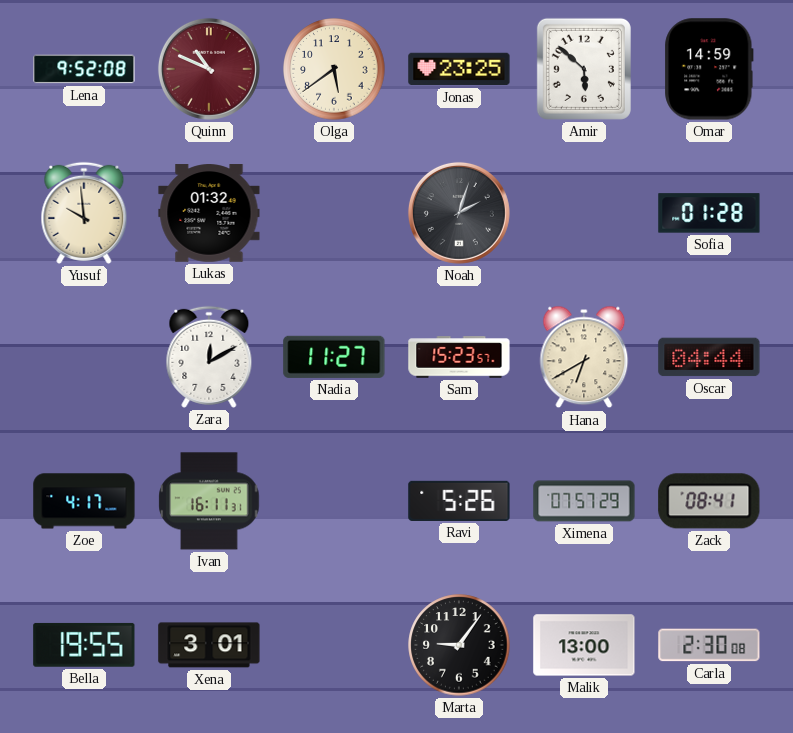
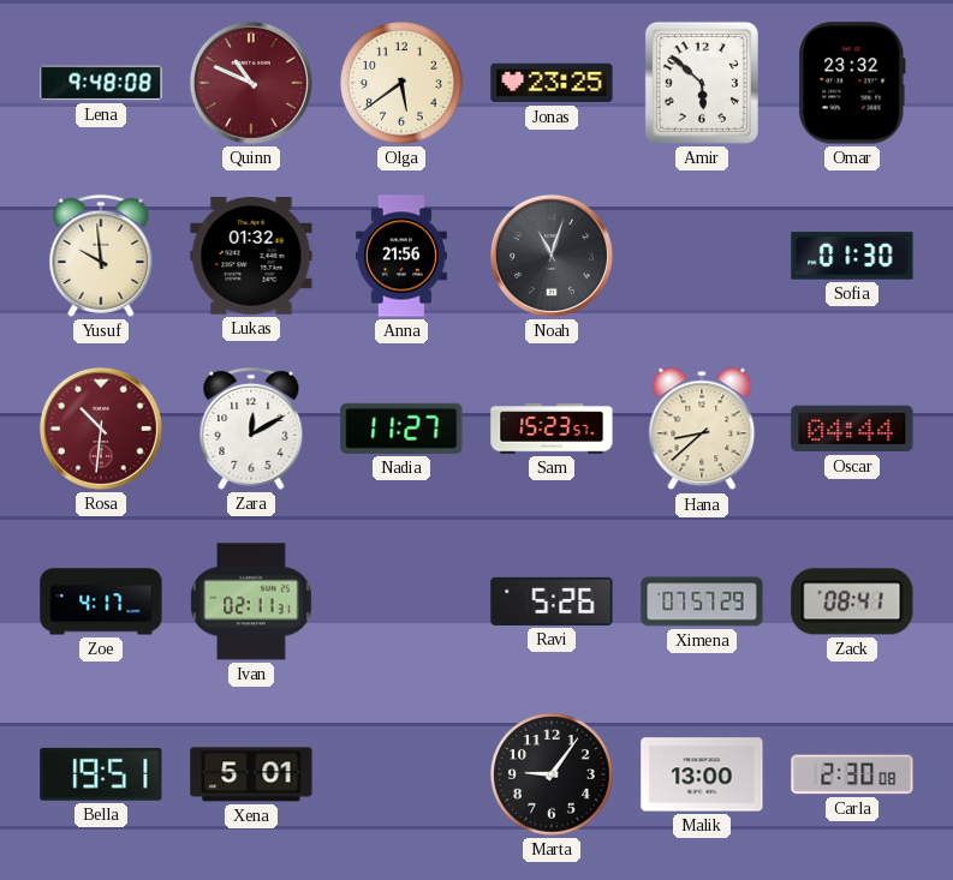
Lena: 9:52 -> 9:48 (101, 83)
Omar: 14:59 -> 23:32 (852, 83)
Anna: none -> 21:56 (401, 256)
Noah: 2:03 -> 11:03 (552, 256)
Sofia: 01:28 -> 01:30 (852, 256)
Rosa: none -> 10:31 (101, 429)
Hana: 6:40 -> 8:38 (702, 429)
Ivan: 16:11 -> 02:11 (251, 601)
Bella: 19:55 -> 19:51 (101, 774)
Xena: 3:01 -> 5:01 (251, 774)
